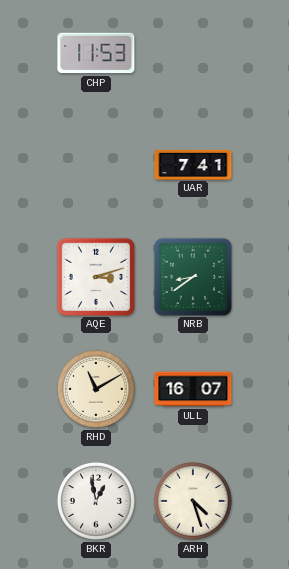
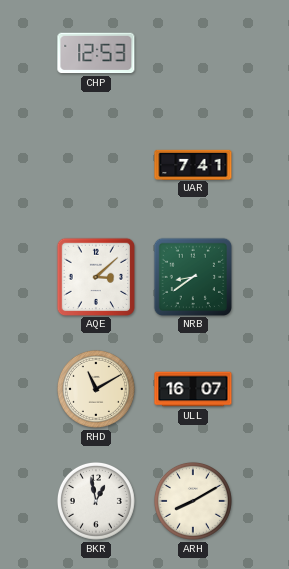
CHP: 11:53 -> 12:53 (96, 53)
AQE: 3:12 -> 3:08 (95, 276)
ARH: 4:27 -> 8:10 (193, 501)
